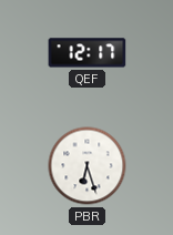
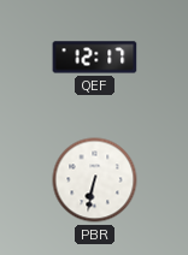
PBR: 6:27 -> 6:32 (95, 180)
